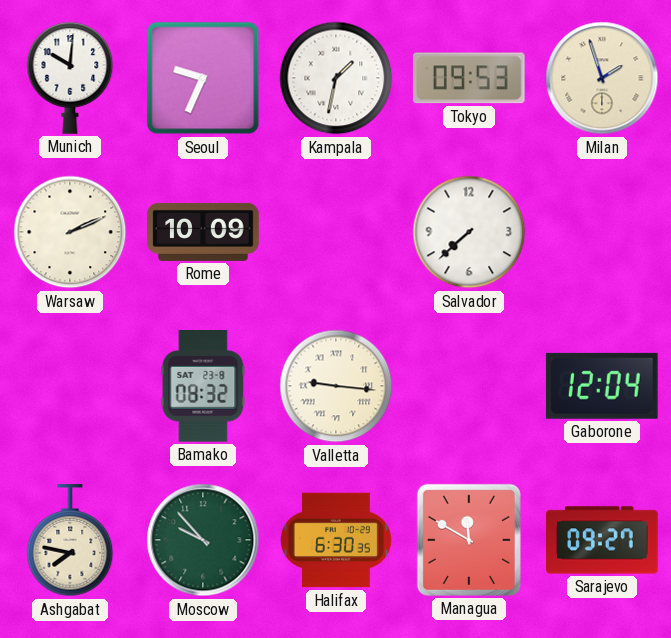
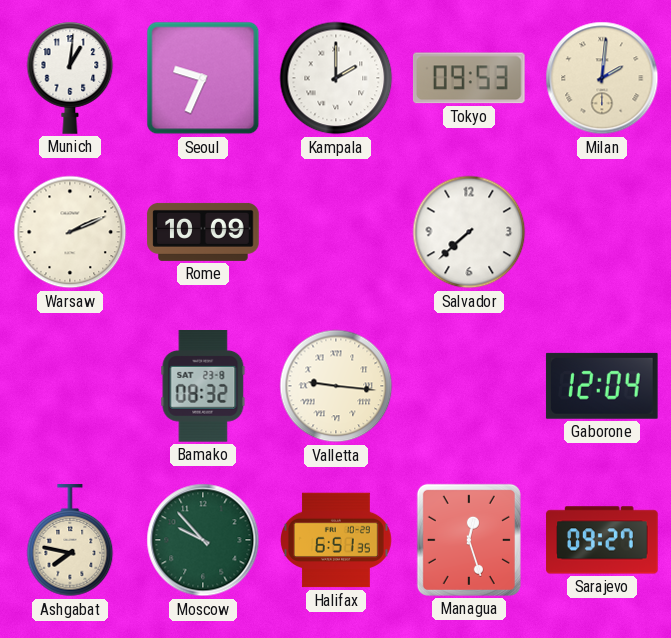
Munich: 10:01 -> 1:01 (70, 78)
Kampala: 1:32 -> 2:00 (336, 78)
Milan: 1:57 -> 2:01 (602, 78)
Halifax: 6:30 -> 6:51 (337, 540)
Managua: 11:50 -> 12:27 (469, 540)
